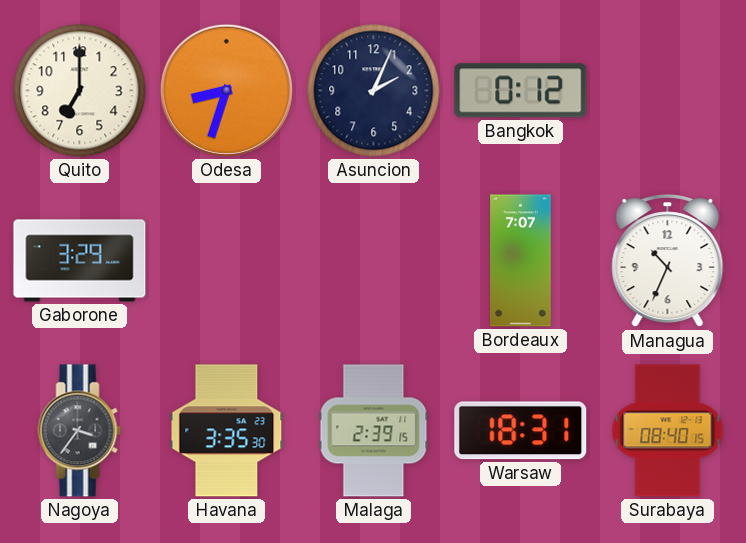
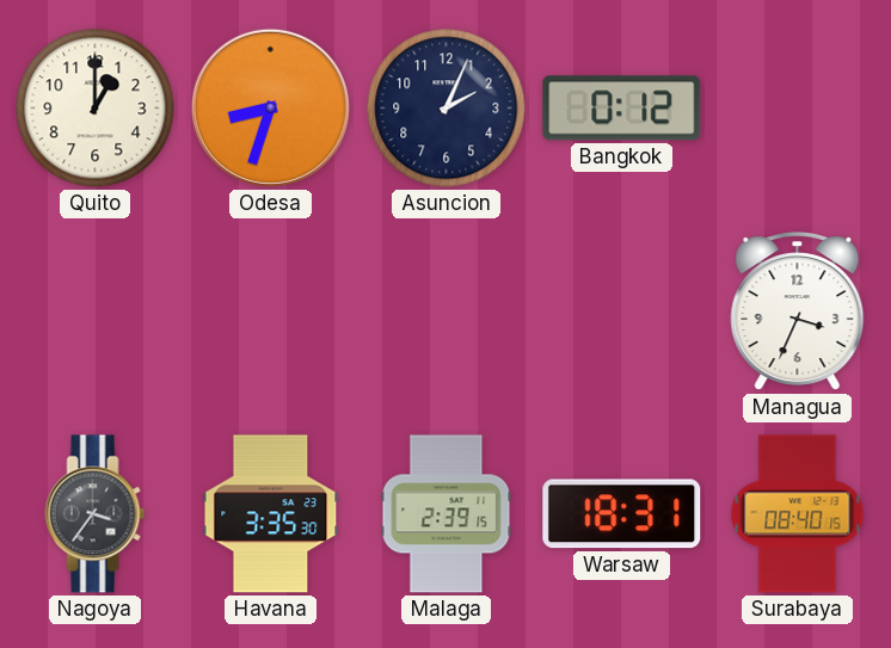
Quito: 7:00 -> 1:00 (96, 109)
Gaborone: 3:29 -> none (80, 261)
Bordeaux: 7:07 -> none (521, 261)
Managua: 10:34 -> 3:34 (798, 311)
